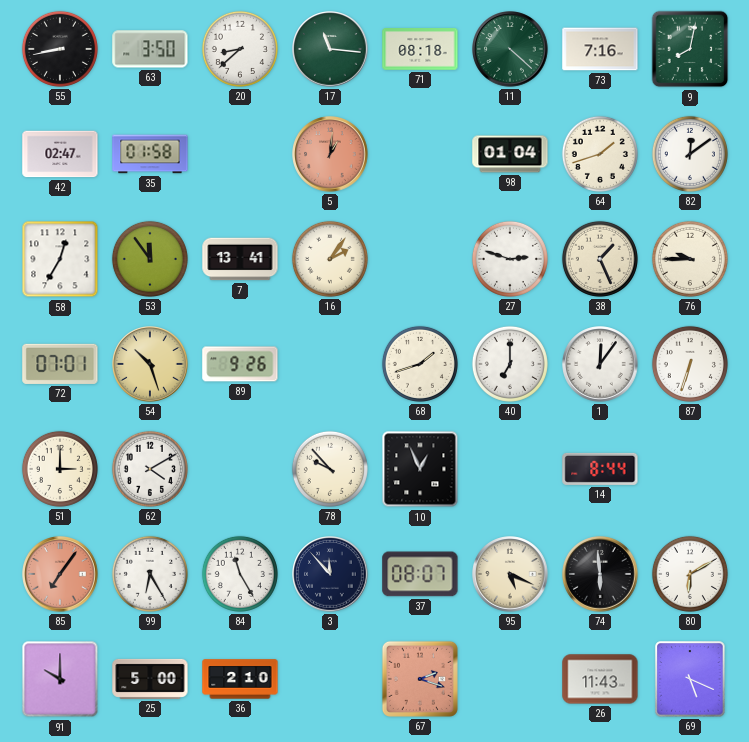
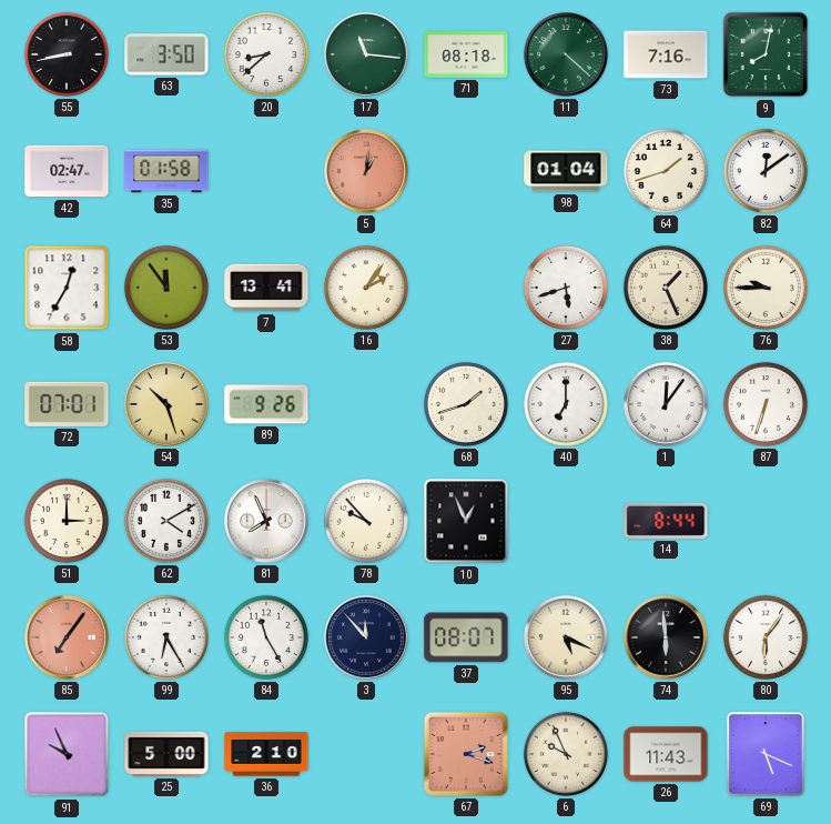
27: 2:48 -> 5:42 (566, 288)
81: none -> 7:56 (266, 521)
80: 6:10 -> 6:06 (766, 637)
91: 10:00 -> 9:56 (67, 754)
6: none -> 9:56 (566, 754)
